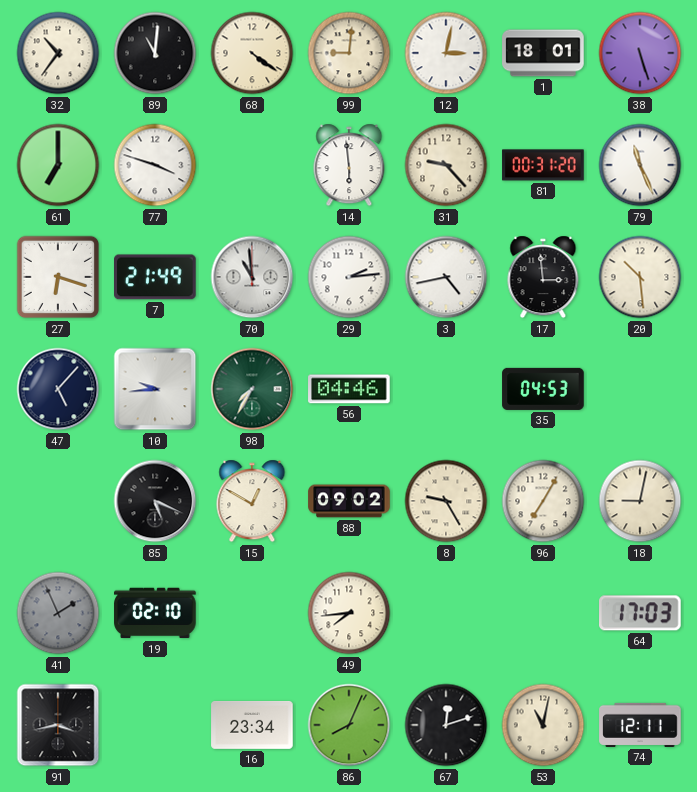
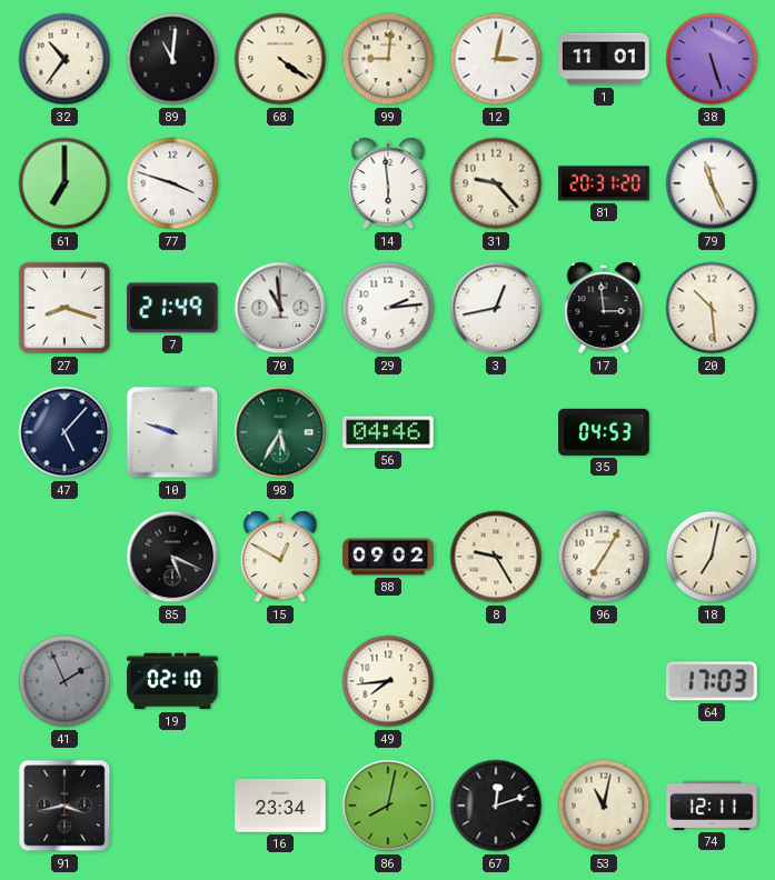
1: 18:01 -> 11:01 (604, 59)
81: 00:31 -> 20:31 (604, 183)
27: 6:18 -> 8:18 (64, 308)
3: 4:43 -> 12:43 (496, 308)
10: 9:44 -> 9:48 (172, 432)
98: 7:35 -> 5:35 (280, 432)
18: 9:02 -> 7:02 (712, 557)
86: 8:04 -> 8:02 (388, 806)
